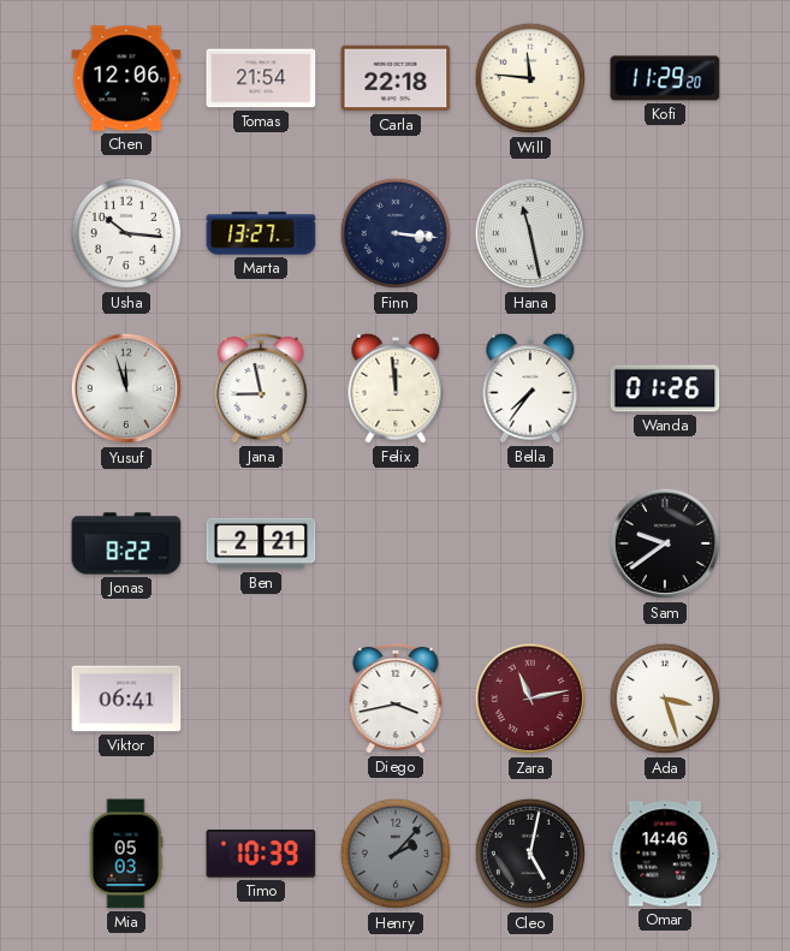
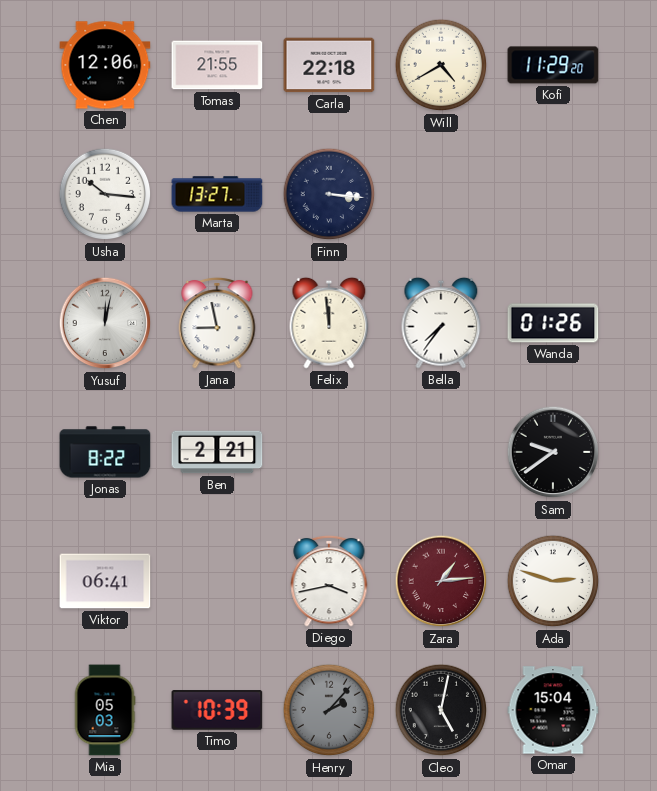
Tomas: 21:54 -> 21:55 (217, 65)
Will: 11:46 -> 4:40 (441, 65)
Hana: 11:28 -> none (530, 233)
Yusuf: 11:57 -> 12:02 (105, 323)
Zara: 11:13 -> 1:14 (441, 581)
Ada: 3:27 -> 2:48 (553, 581)
Omar: 14:46 -> 15:04 (553, 710)
